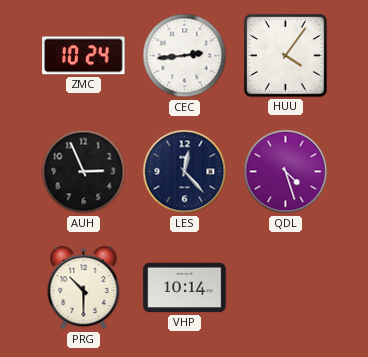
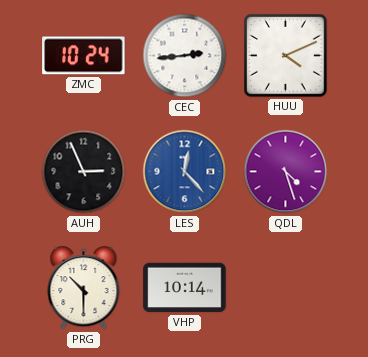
HUU: 4:06 -> 4:11 (286, 56)
LES dial: navy -> blue (185, 172)
